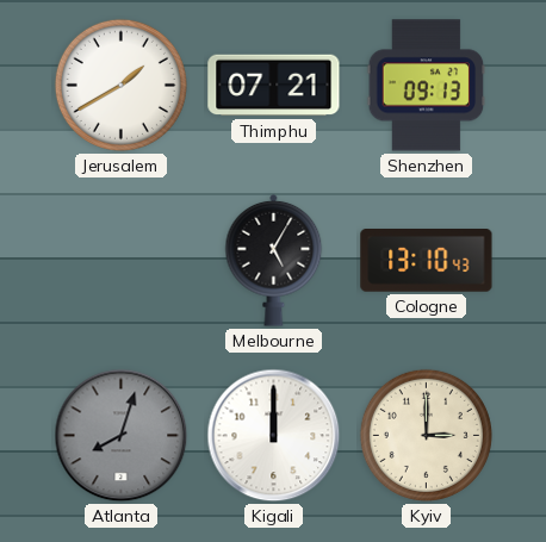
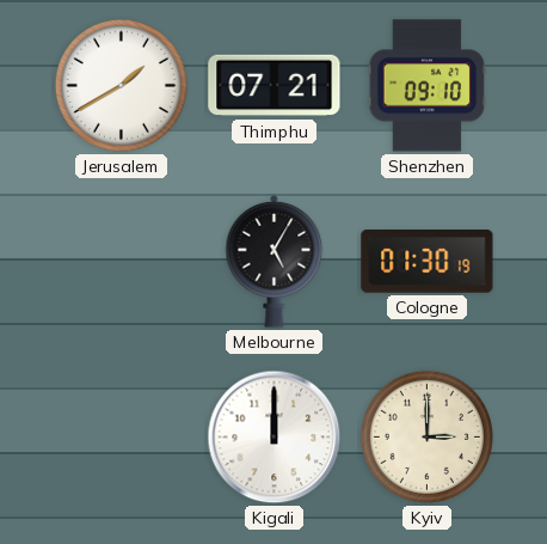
Shenzhen: 09:13 -> 09:10 (428, 86)
Cologne: 13:10 -> 01:30 (428, 262)
Atlanta: 8:03 -> none (122, 436)
